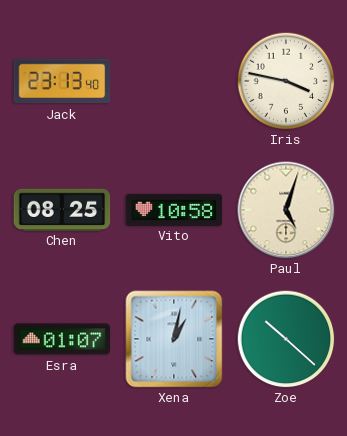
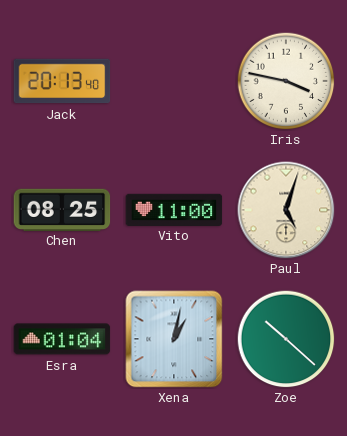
Jack: 23:13 -> 20:13 (62, 81)
Vito: 10:58 -> 11:00 (174, 209)
Esra: 01:07 -> 01:04 (62, 339)
